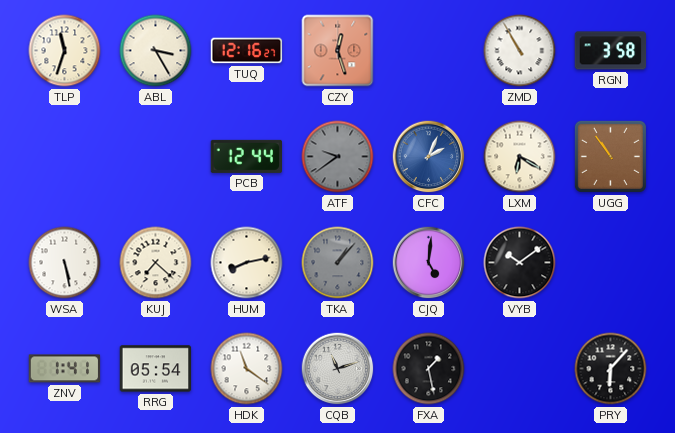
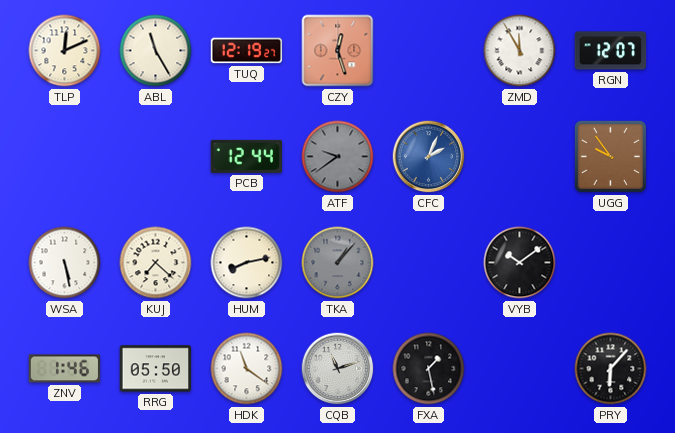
TLP: 11:33 -> 12:11 (65, 51)
ABL: 3:25 -> 11:25 (156, 51)
TUQ: 12:16 -> 12:19 (247, 51)
ZMD: 10:55 -> 11:55 (520, 51)
RGN: 3:58 -> 12:07 (611, 51)
LXM: 6:20 -> none (520, 157)
UGG: 10:54 -> 9:54 (610, 156)
CJQ: 5:01 -> none (429, 263)
ZNV: 1:41 -> 1:46 (65, 369)
RRG: 05:54 -> 05:50 (156, 369)
